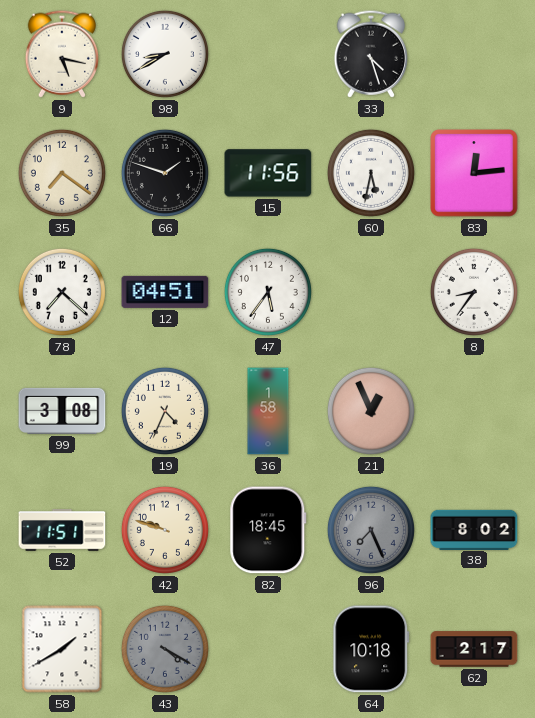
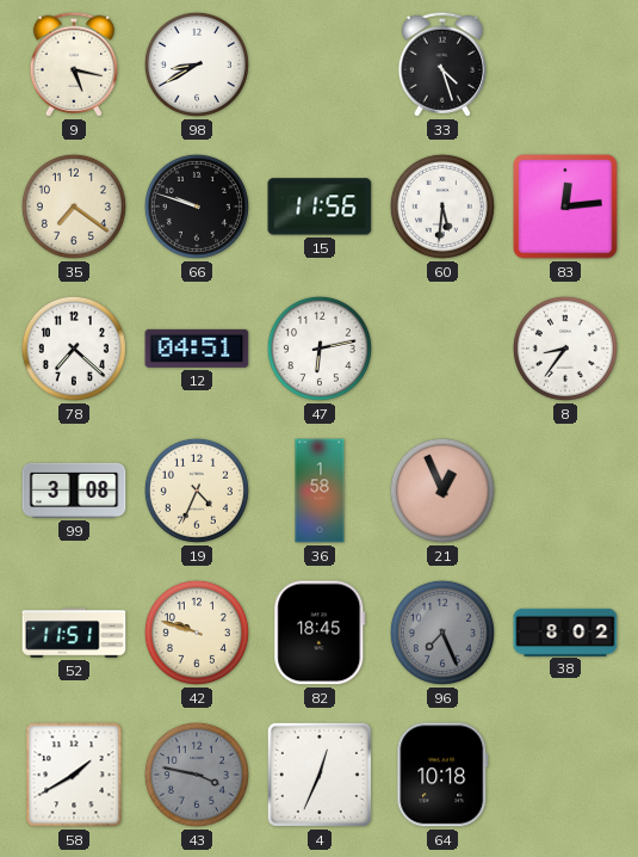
66: 1:48 -> 9:48 (197, 206)
60: 5:32 -> 5:31 (442, 206)
47: 5:36 -> 6:13 (320, 349)
43: 4:20 -> 3:47 (197, 775)
4: none -> 12:34 (320, 775)
62: 2:17 -> none (474, 649)
